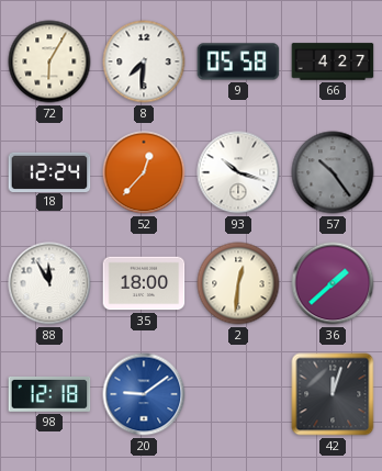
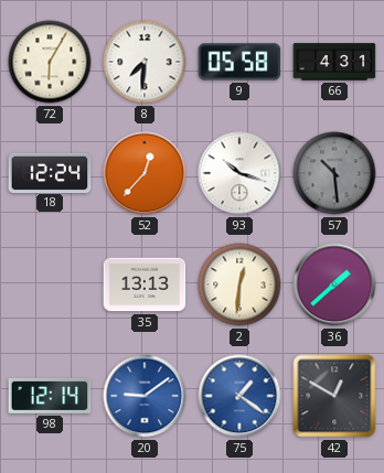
66: 4:27 -> 4:31 (334, 62)
57: 10:24 -> 10:29 (334, 173)
88: 11:55 -> none (49, 283)
35: 18:00 -> 13:13 (145, 284)
98: 12:18 -> 12:14 (50, 396)
75: none -> 1:21 (239, 396)
42: 12:03 -> 12:50 (334, 396)
